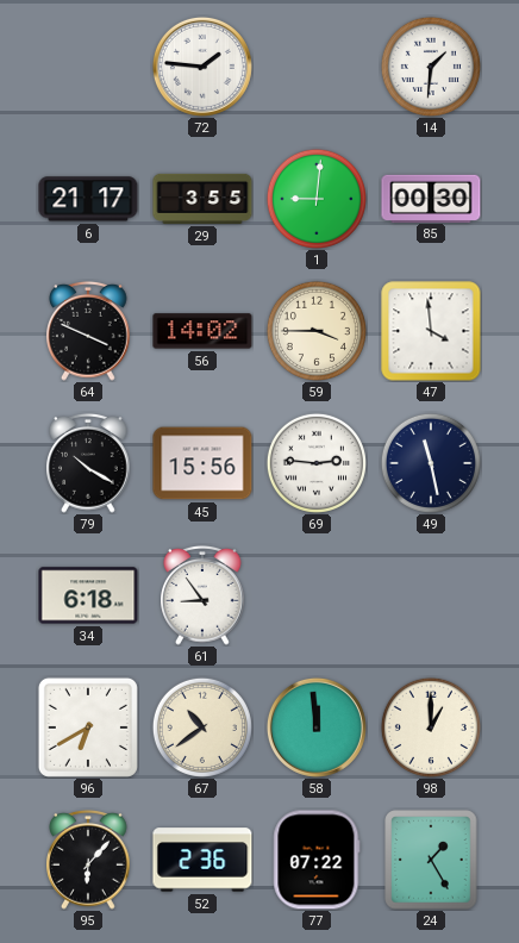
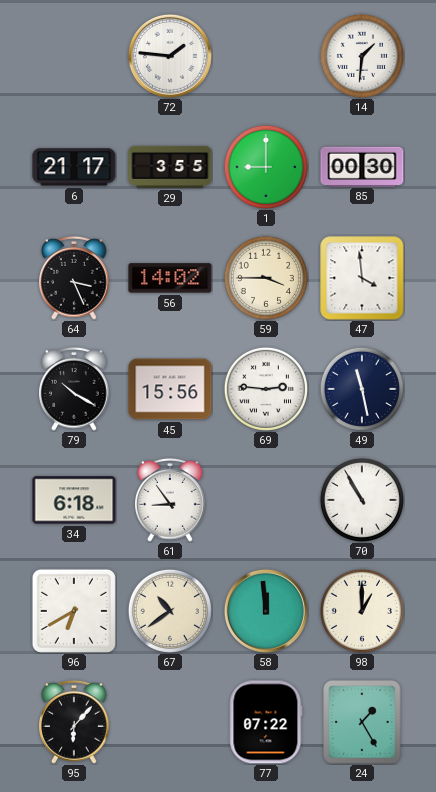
1: 9:01 -> 9:00 (266, 167)
64: 3:49 -> 3:26 (75, 278)
70: none -> 10:55 (362, 500)
52: 2:36 -> none (202, 860)
